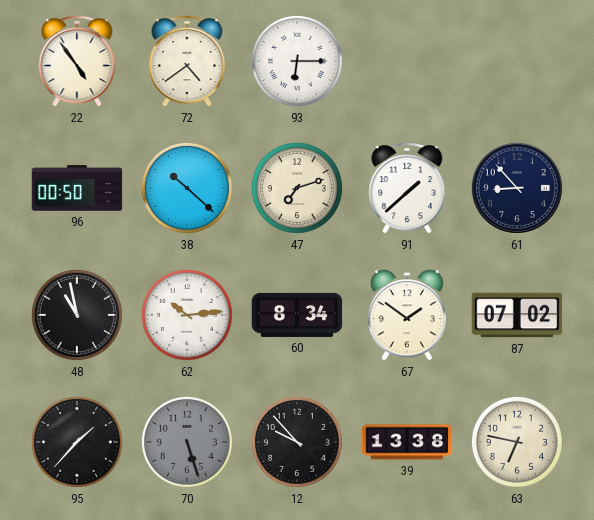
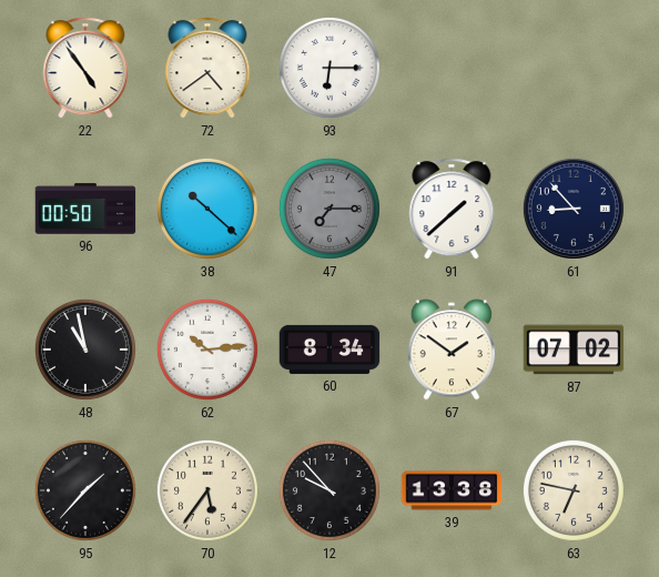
47: 7:12 -> 7:15 (329, 209)
47 dial: cream -> grey (329, 209)
70: 5:27 -> 5:36 (207, 490)
70 dial: grey -> cream (207, 490)
